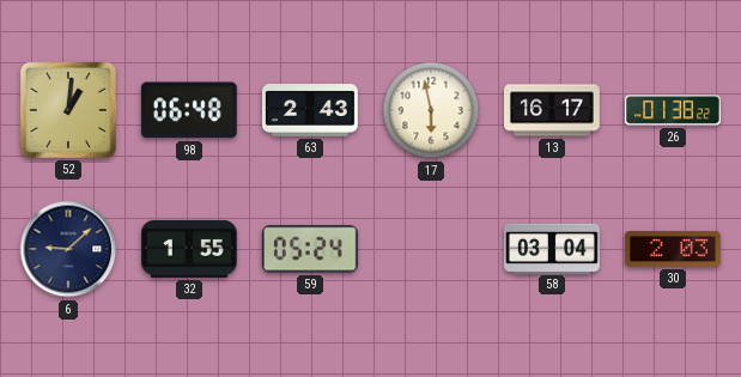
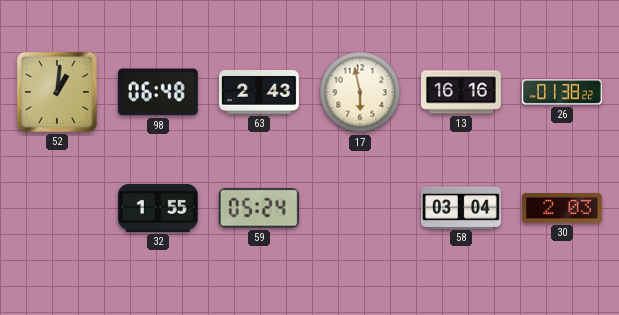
13: 16:17 -> 16:16 (462, 92)
6: 9:08 -> none (68, 249)
